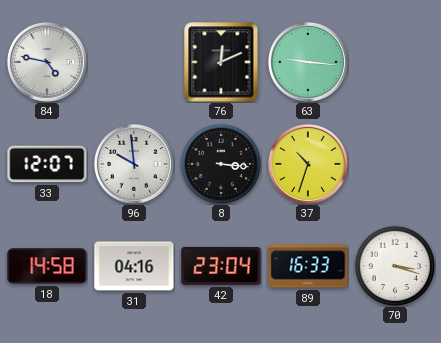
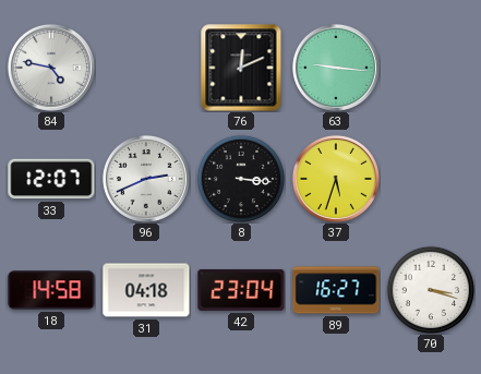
96: 9:59 -> 2:41 (146, 179)
37: 10:33 -> 5:33 (336, 179)
31: 04:16 -> 04:18 (146, 290)
89: 16:33 -> 16:27 (336, 290)
